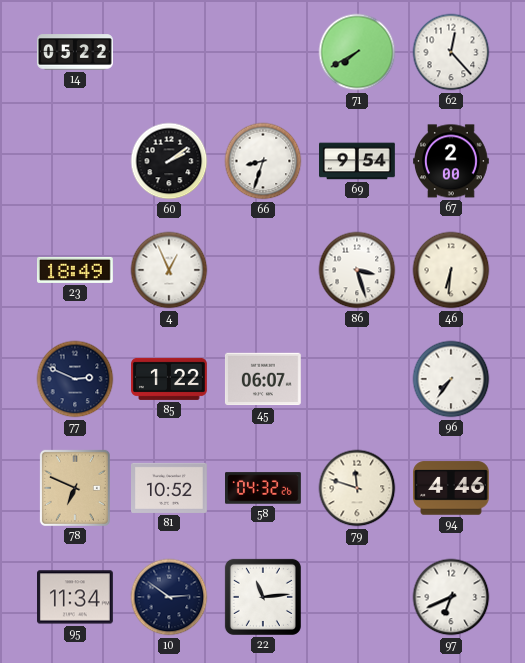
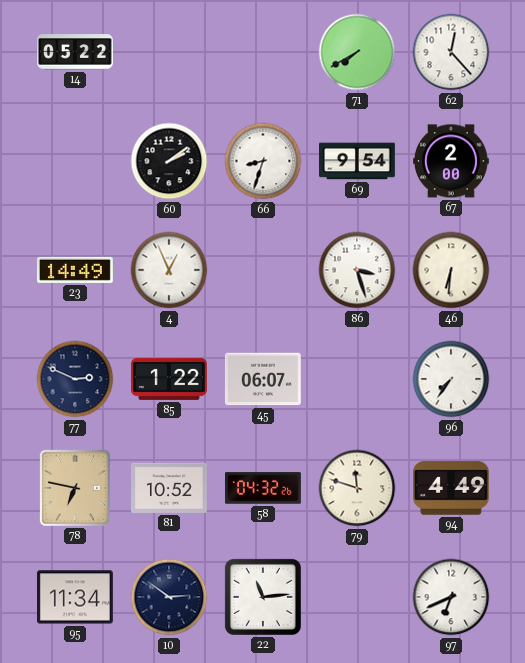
23: 18:49 -> 14:49 (76, 270)
78: 6:49 -> 6:47 (75, 488)
94: 4:46 -> 4:49 (452, 488)
